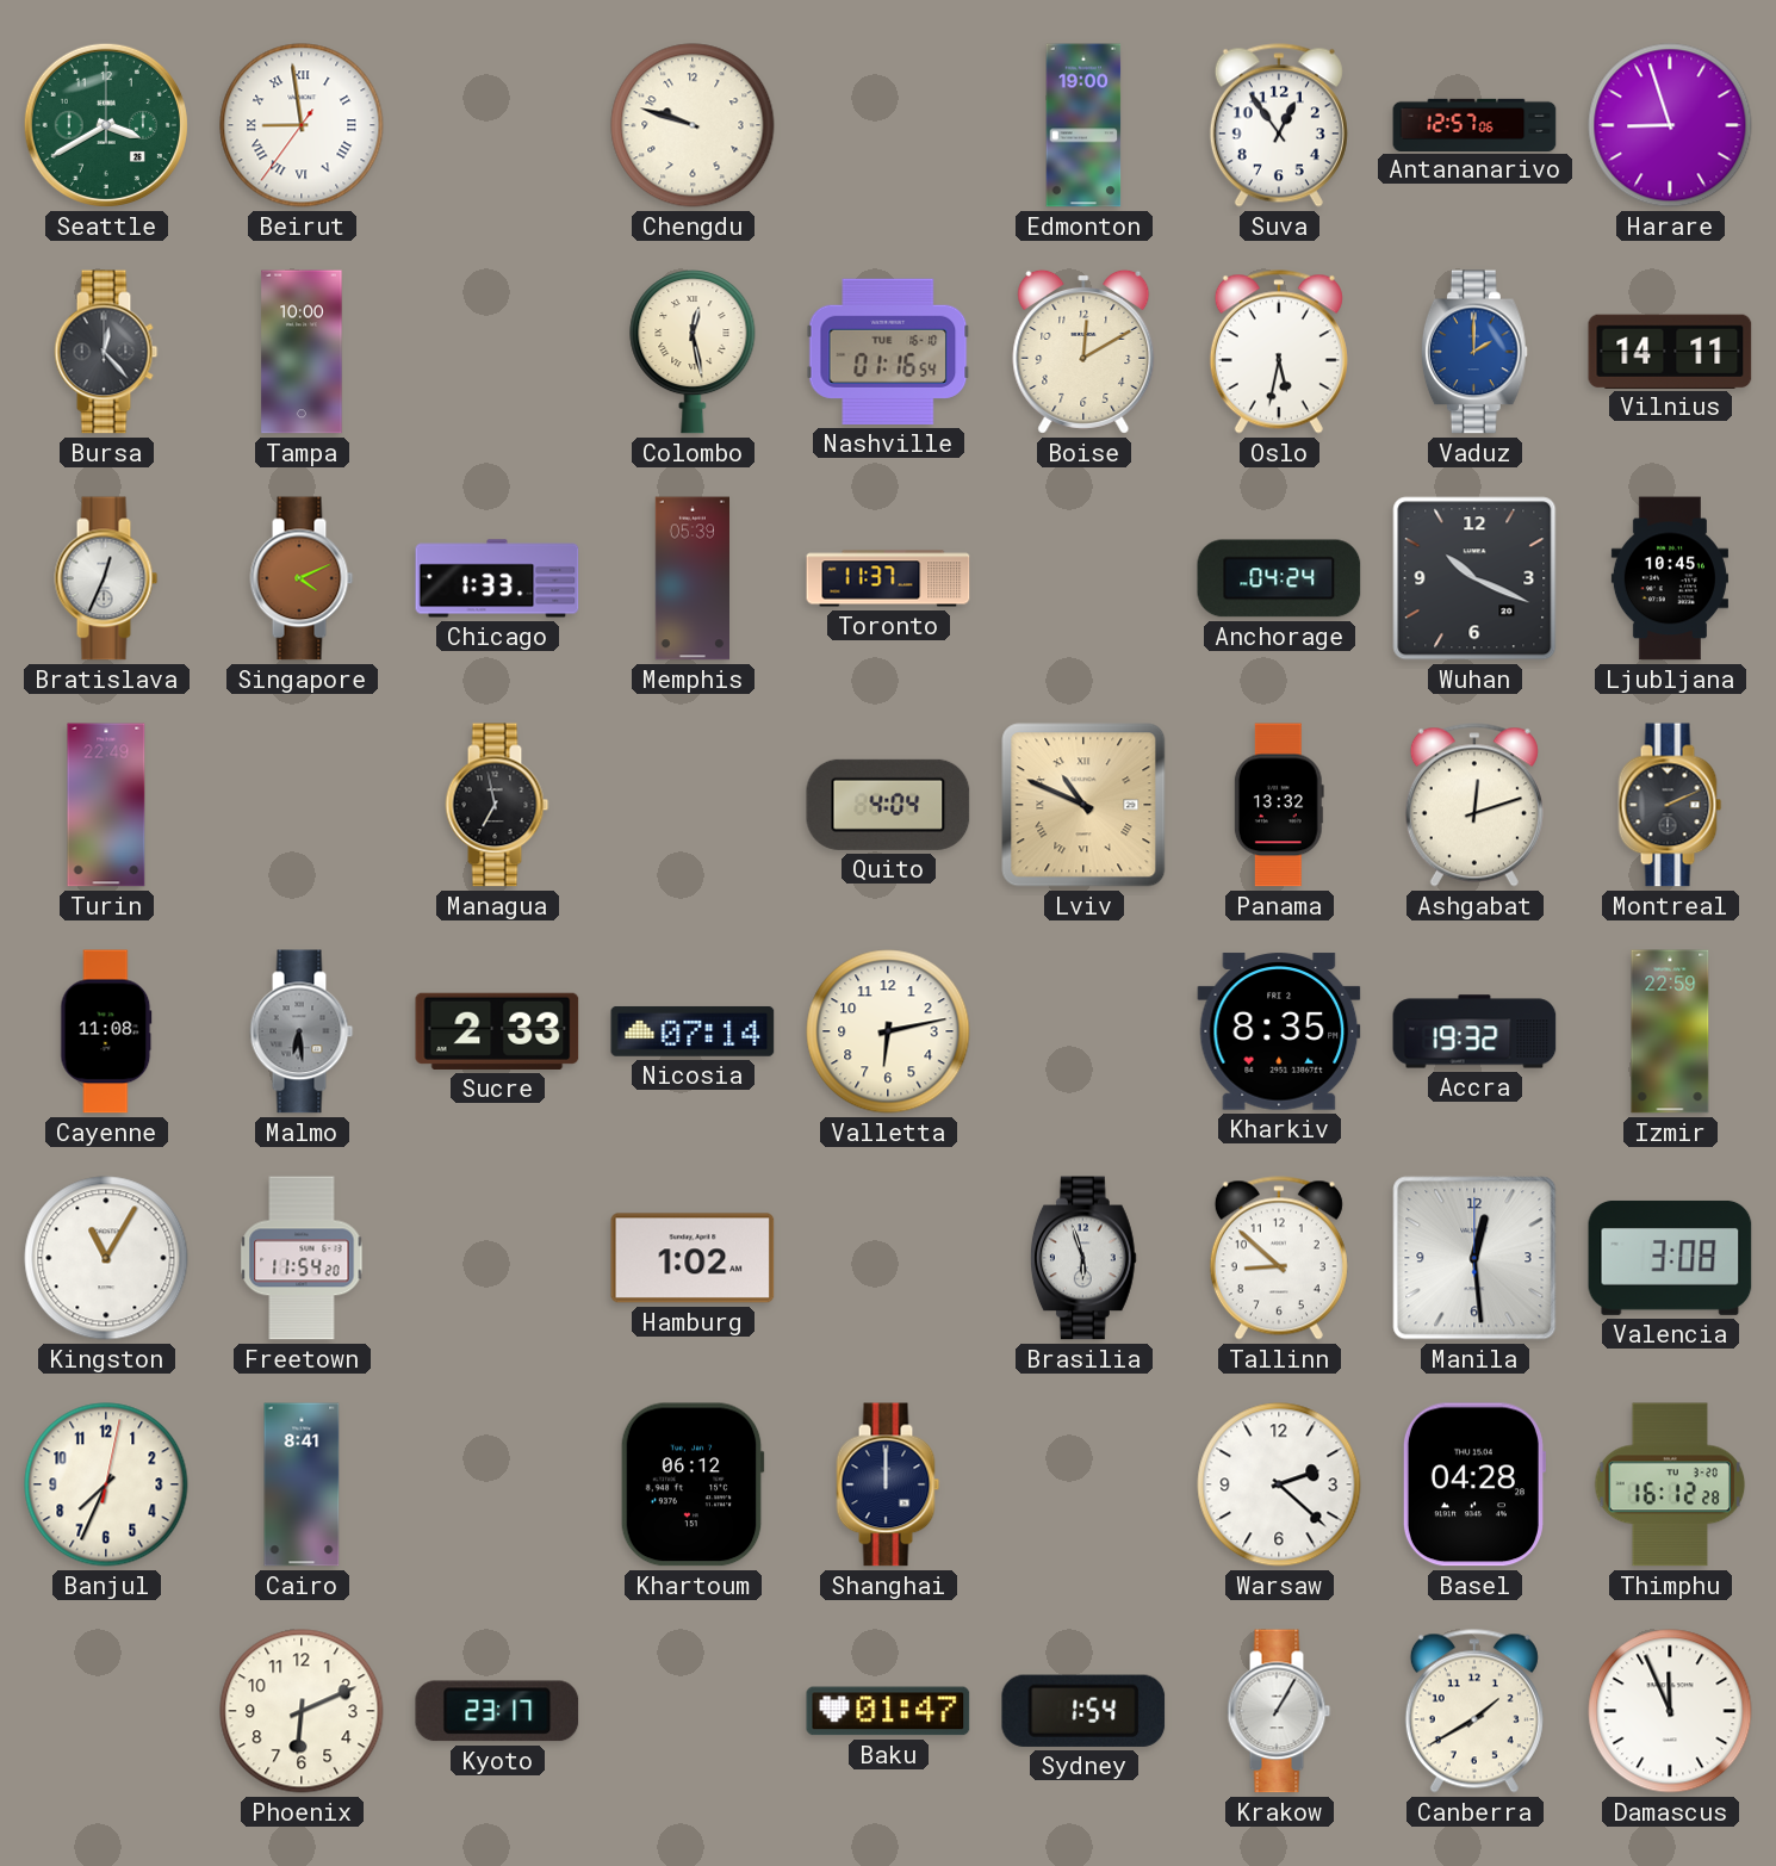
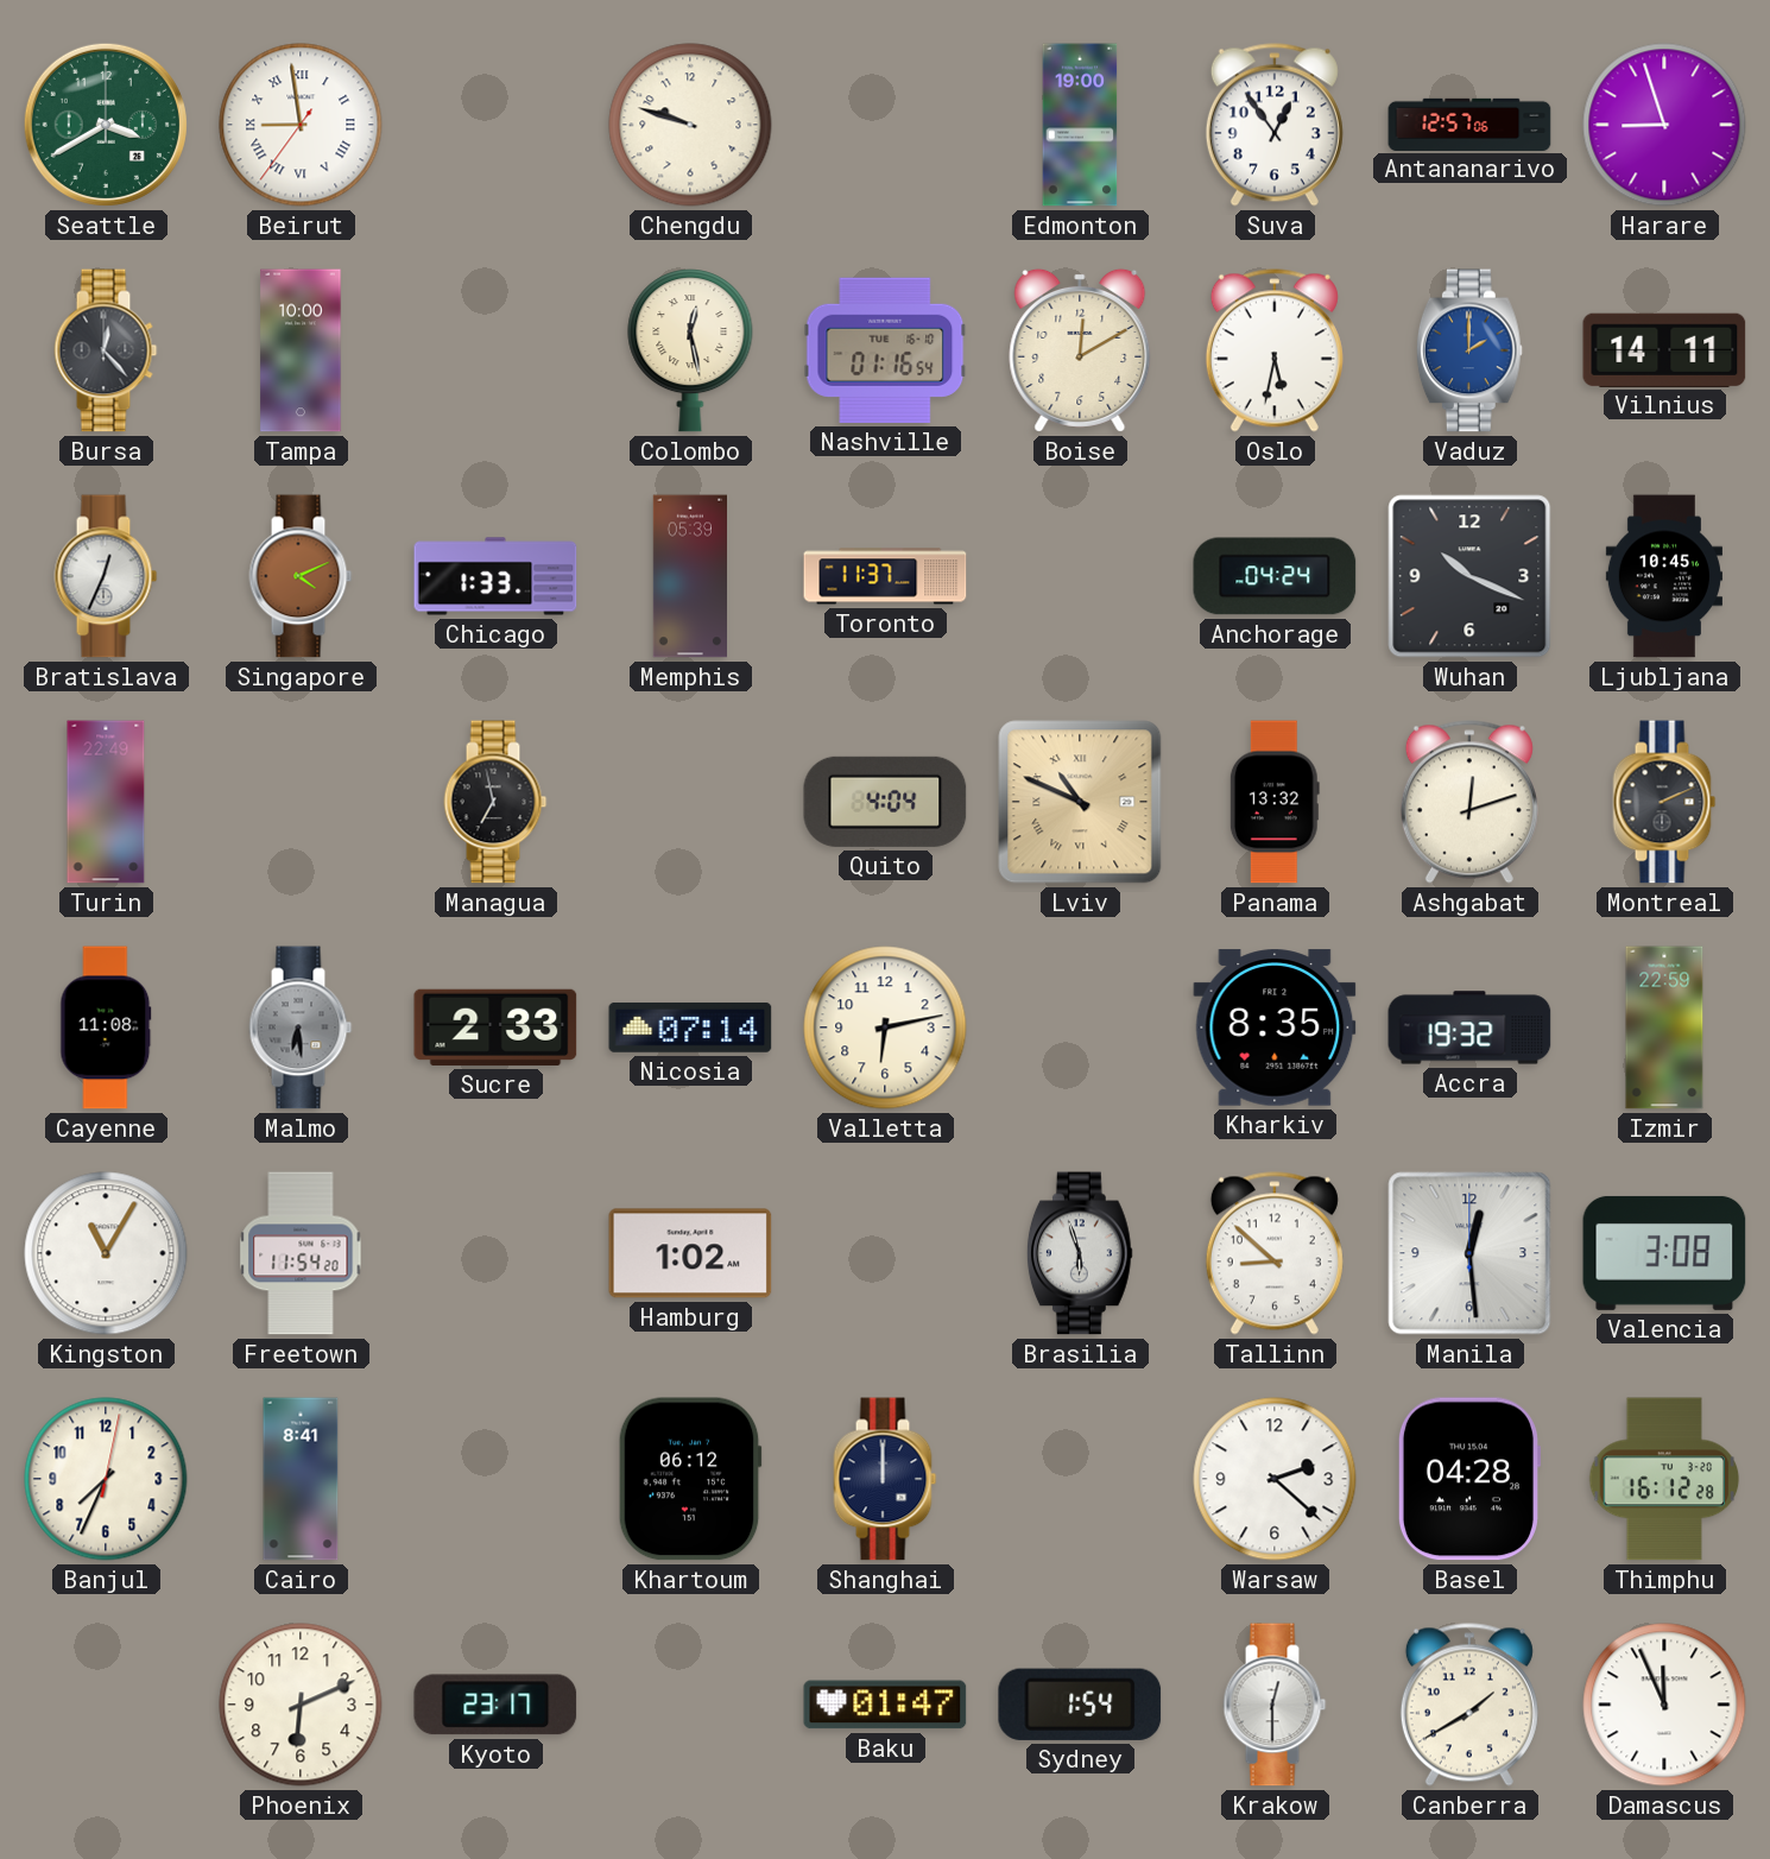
Krakow: 1:05 -> 12:30 (1275, 1705)
